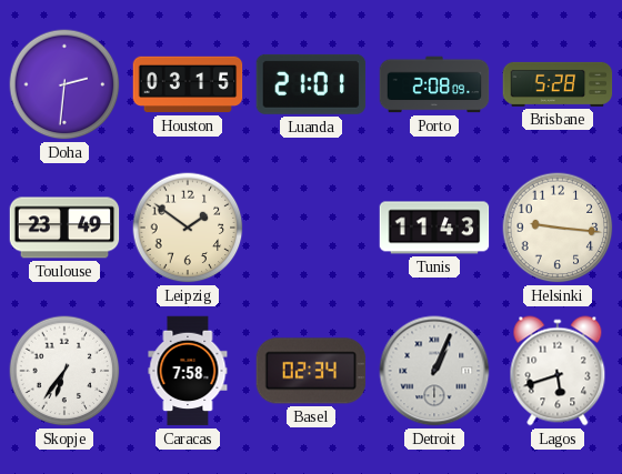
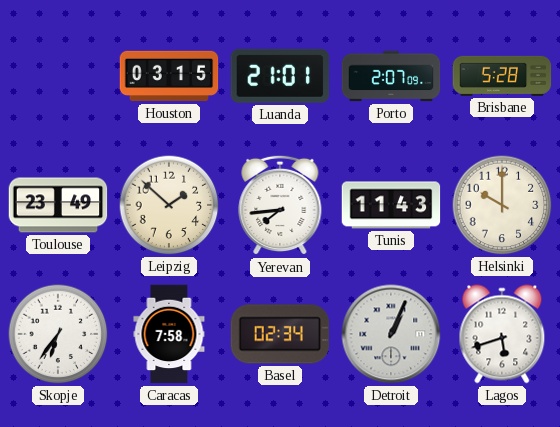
Doha: 2:31 -> none (64, 84)
Porto: 2:08 -> 2:07 (391, 76)
Leipzig: 1:51 -> 1:52 (169, 205)
Yerevan: none -> 7:44 (280, 205)
Helsinki: 9:16 -> 10:00 (502, 205)
